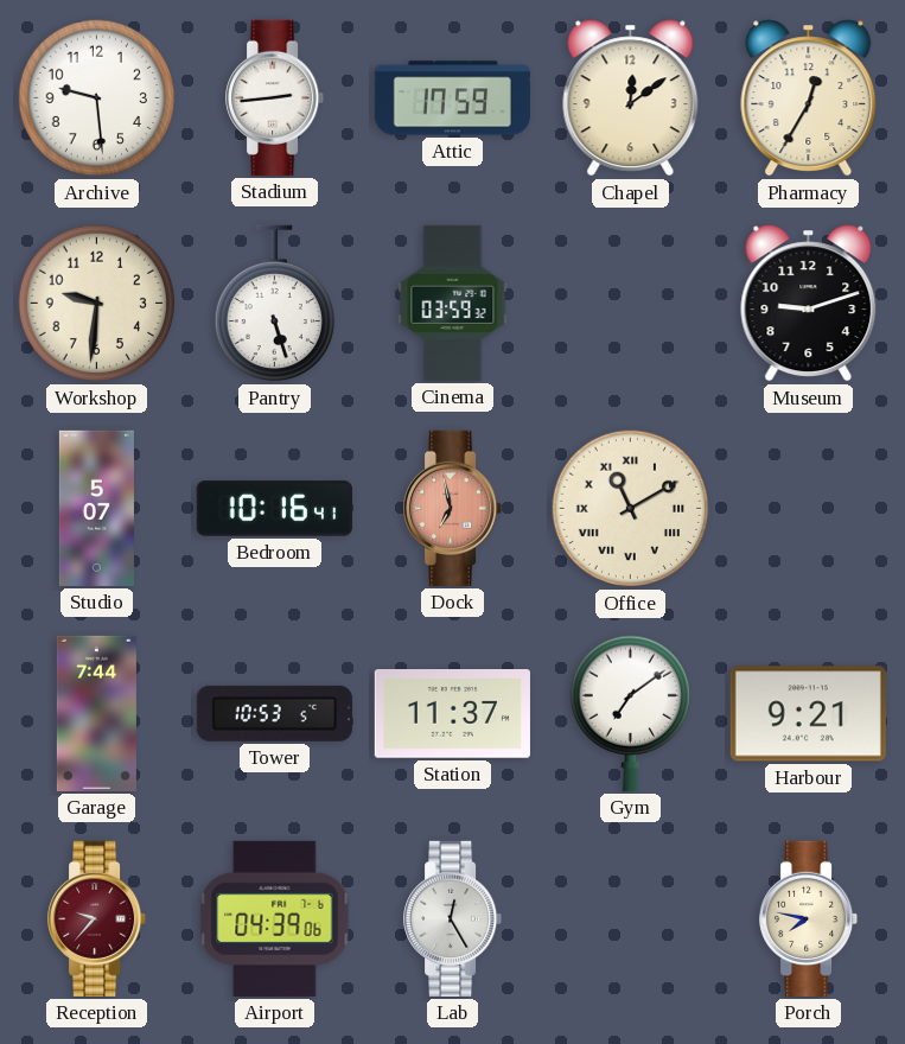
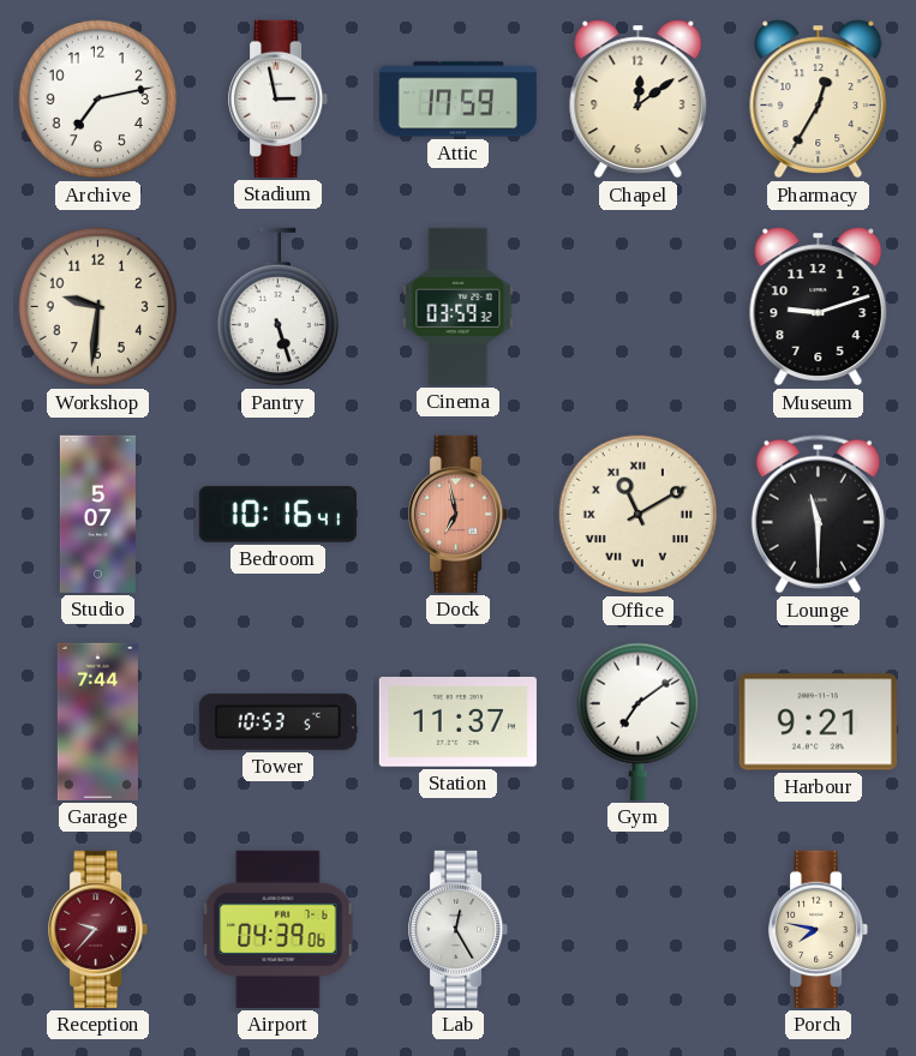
Archive: 9:29 -> 7:13 (98, 100)
Stadium: 2:44 -> 2:58 (279, 98)
Lounge: none -> 11:30 (818, 515)
